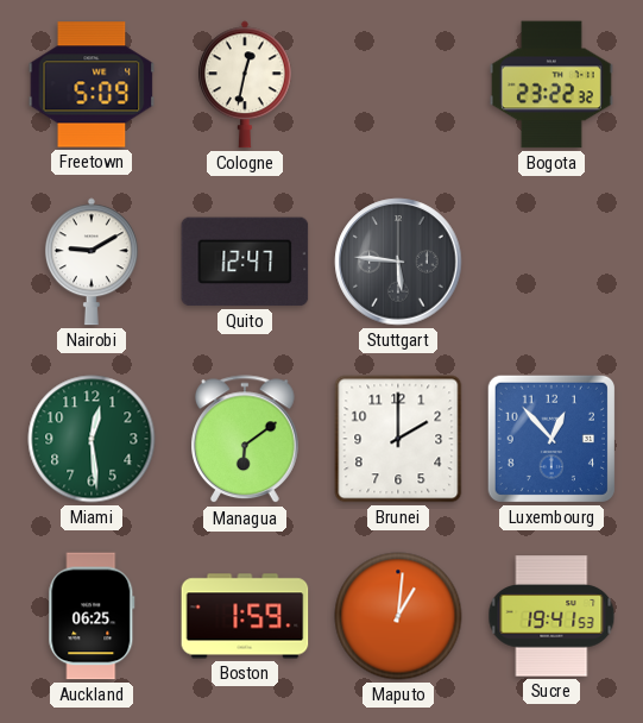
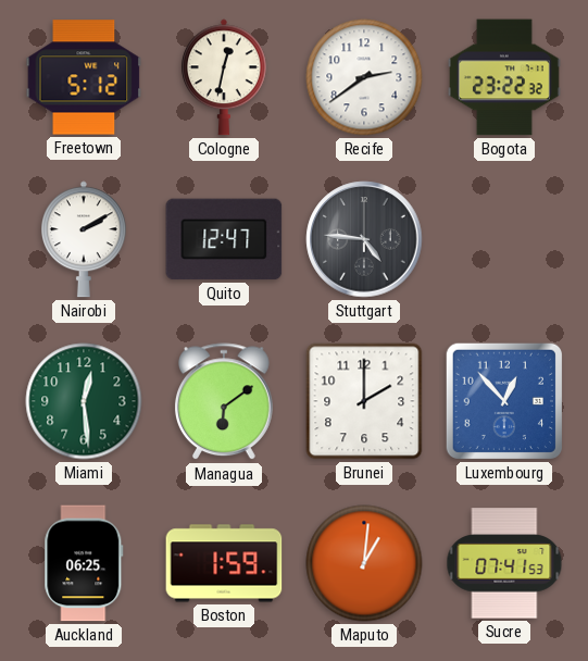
Freetown: 5:09 -> 5:12 (84, 77)
Recife: none -> 2:39 (364, 77)
Nairobi: 9:10 -> 2:10 (84, 239)
Stuttgart: 5:46 -> 4:46 (364, 239)
Sucre: 19:41 -> 07:41 (504, 563)
